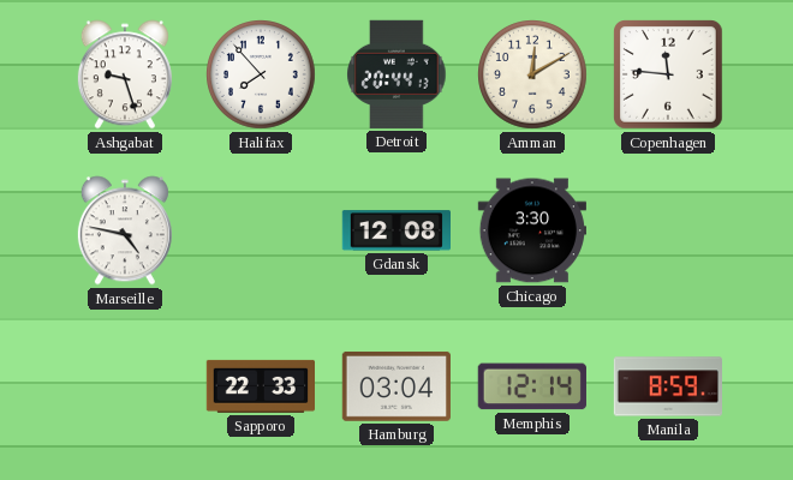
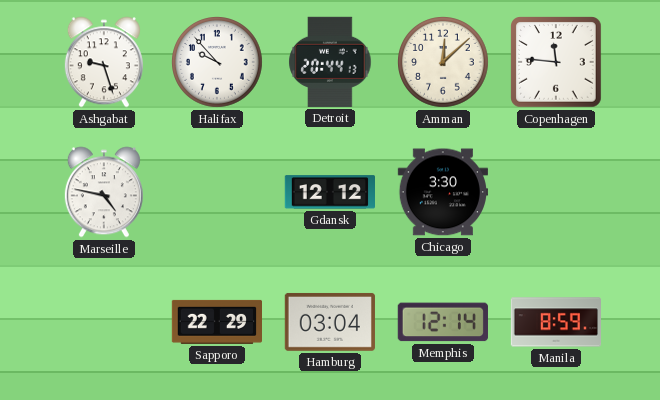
Halifax: 7:53 -> 9:53 (218, 63)
Amman: 12:10 -> 12:08 (444, 63)
Gdansk: 12:08 -> 12:12 (329, 192)
Sapporo: 22:33 -> 22:29 (216, 322)
